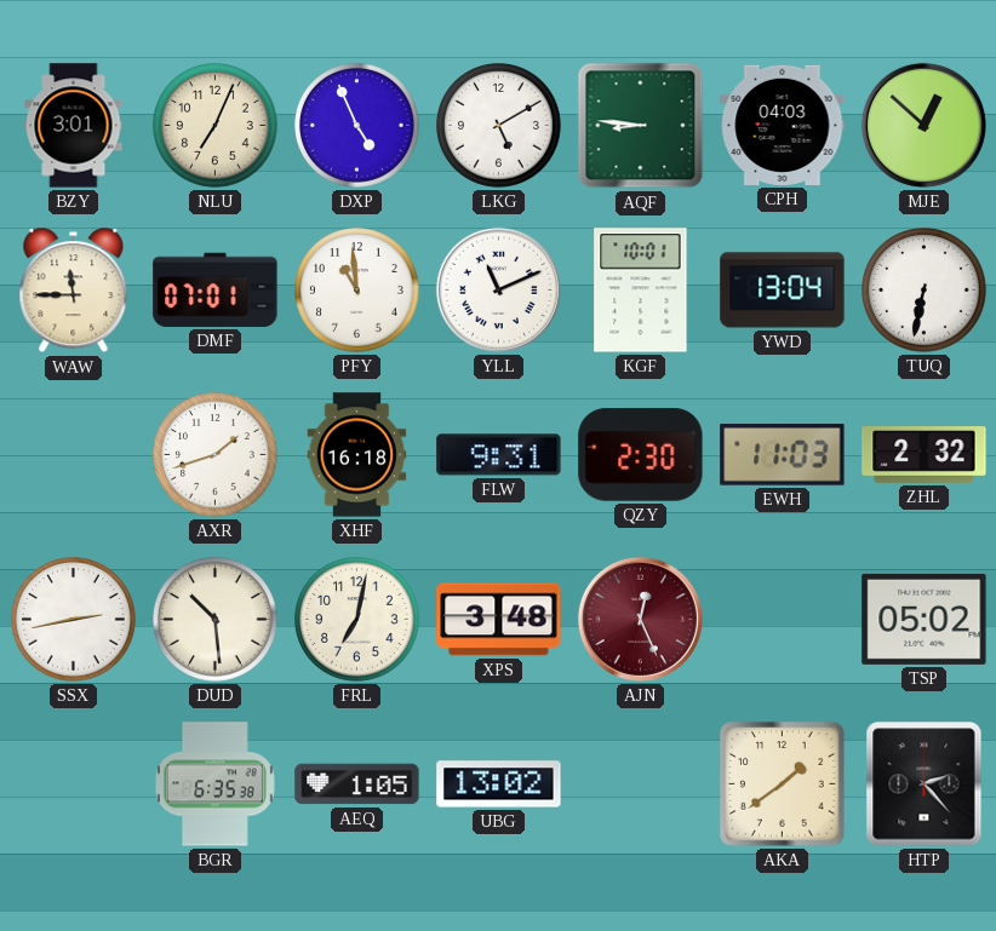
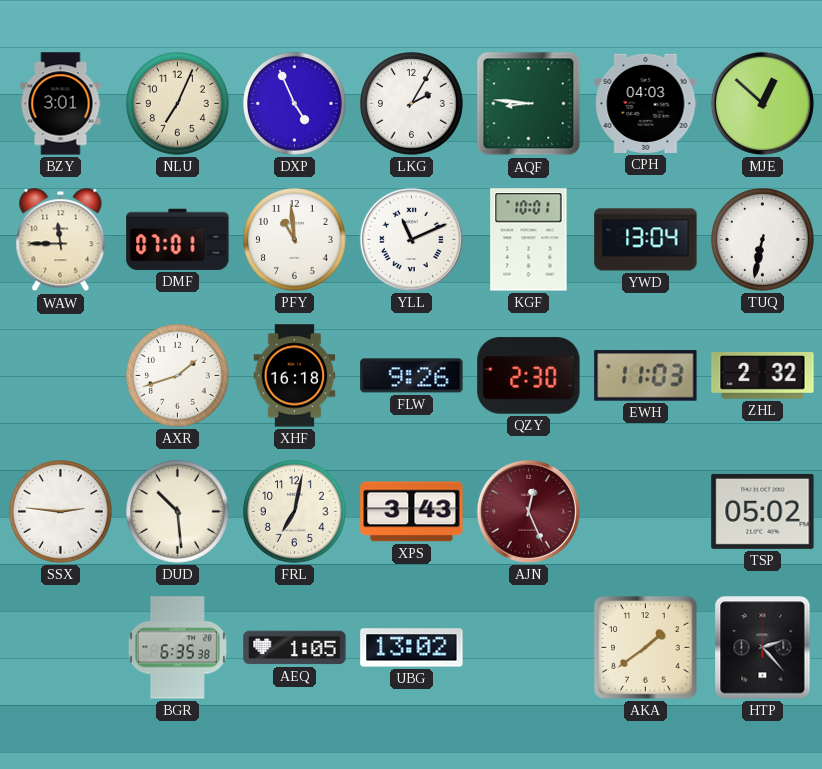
LKG: 5:10 -> 2:05 (412, 104)
FLW: 9:31 -> 9:26 (412, 376)
SSX: 2:43 -> 2:46 (61, 512)
XPS: 3:48 -> 3:43 (412, 512)
